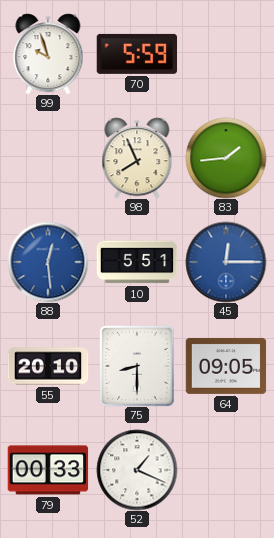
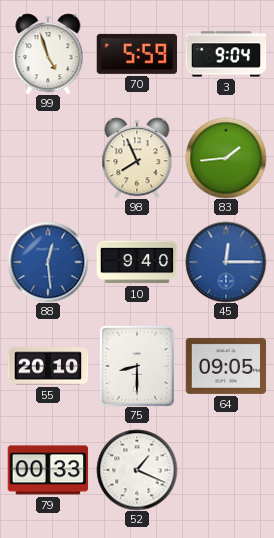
99: 9:57 -> 4:57 (48, 54)
3: none -> 9:04 (226, 54)
10: 5:51 -> 9:40 (137, 262)
